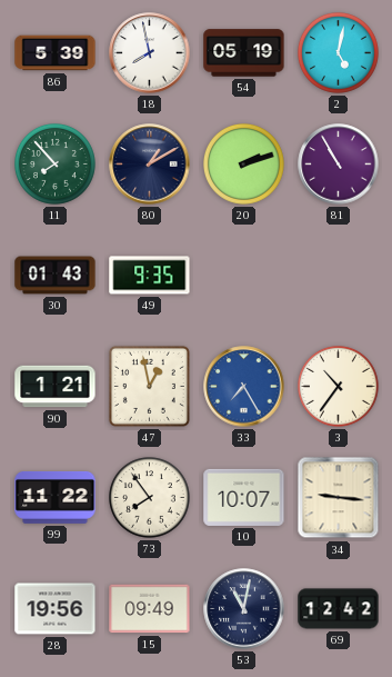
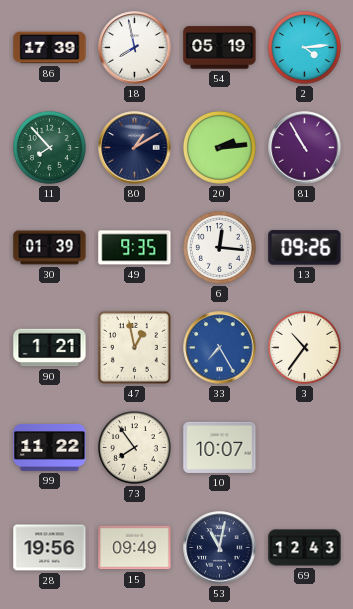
86: 5:39 -> 17:39 (50, 48)
2: 5:02 -> 4:14 (305, 48)
20: 2:12 -> 2:14 (220, 148)
30: 01:43 -> 01:39 (50, 248)
6: none -> 12:16 (220, 248)
13: none -> 09:26 (305, 248)
34: 9:16 -> none (339, 498)
69: 12:42 -> 12:43 (305, 548)
